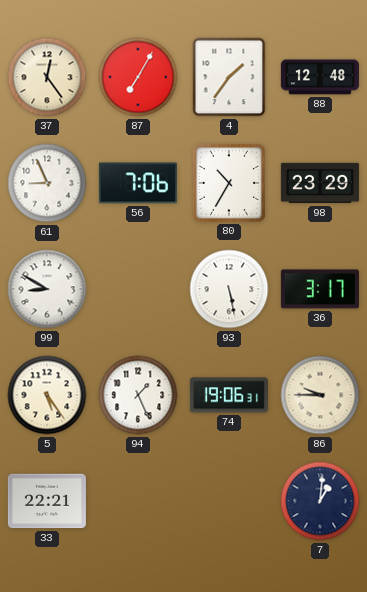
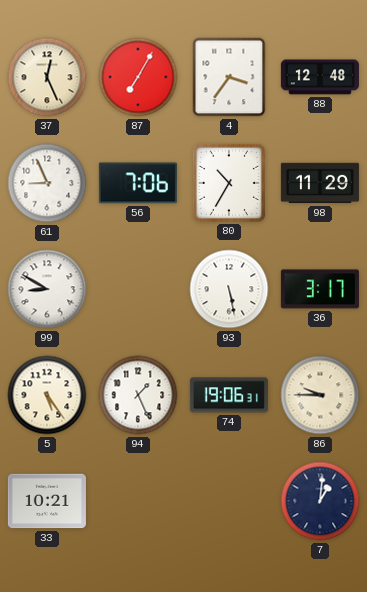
37: 12:24 -> 12:26 (47, 77)
4: 1:36 -> 3:36 (229, 77)
98: 23:29 -> 11:29 (320, 183)
33: 22:21 -> 10:21 (47, 501)
